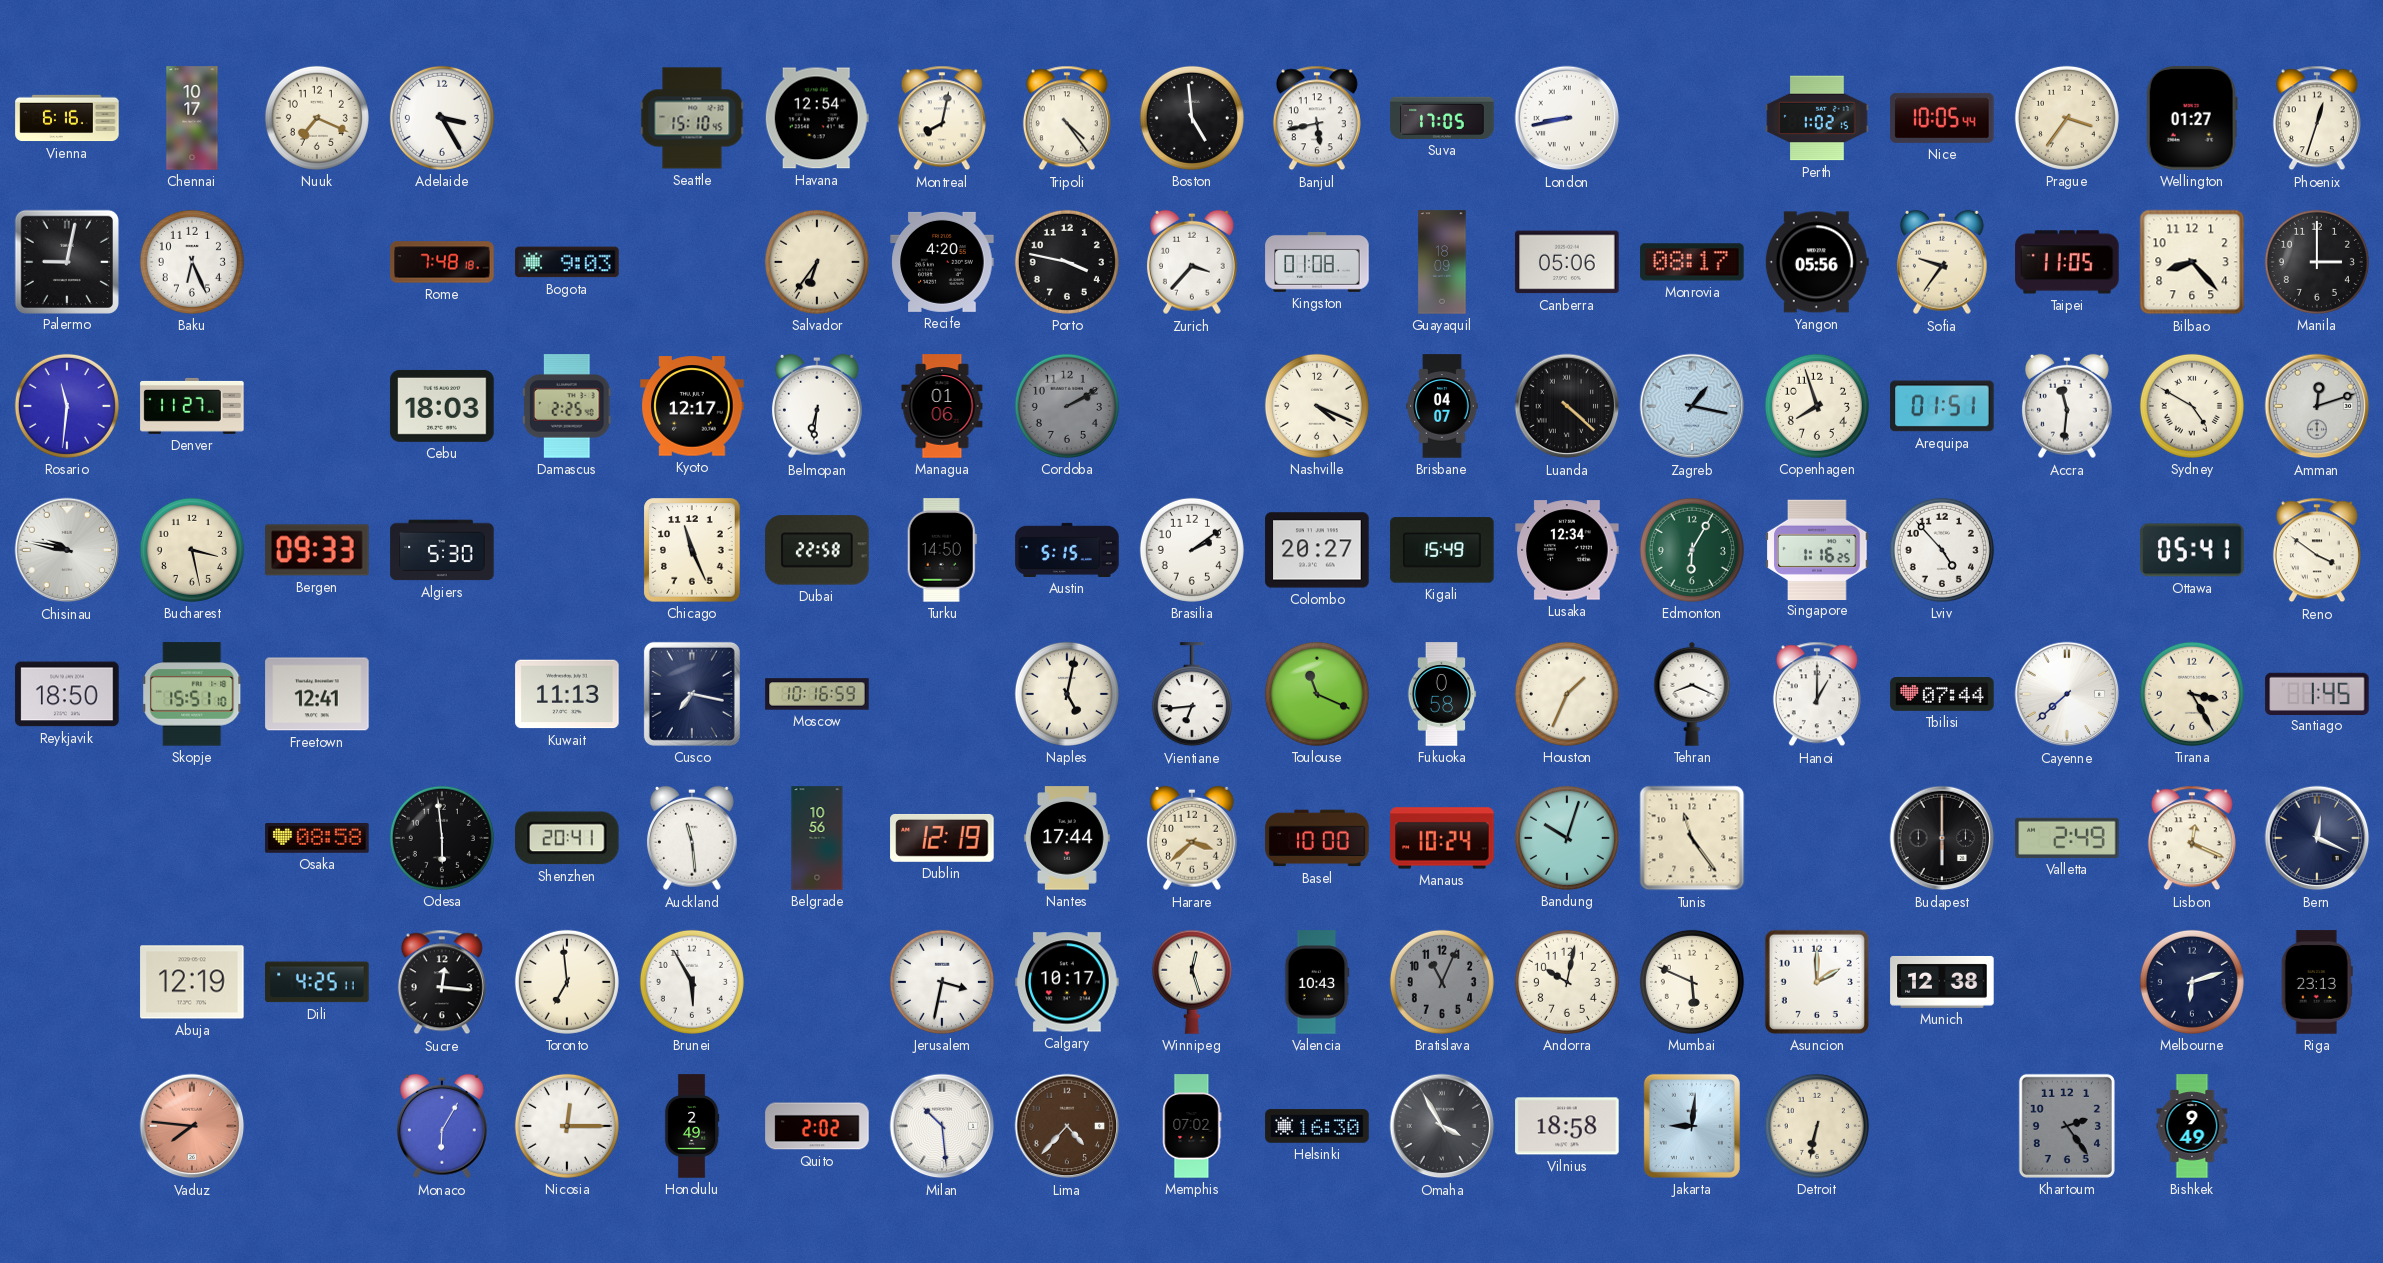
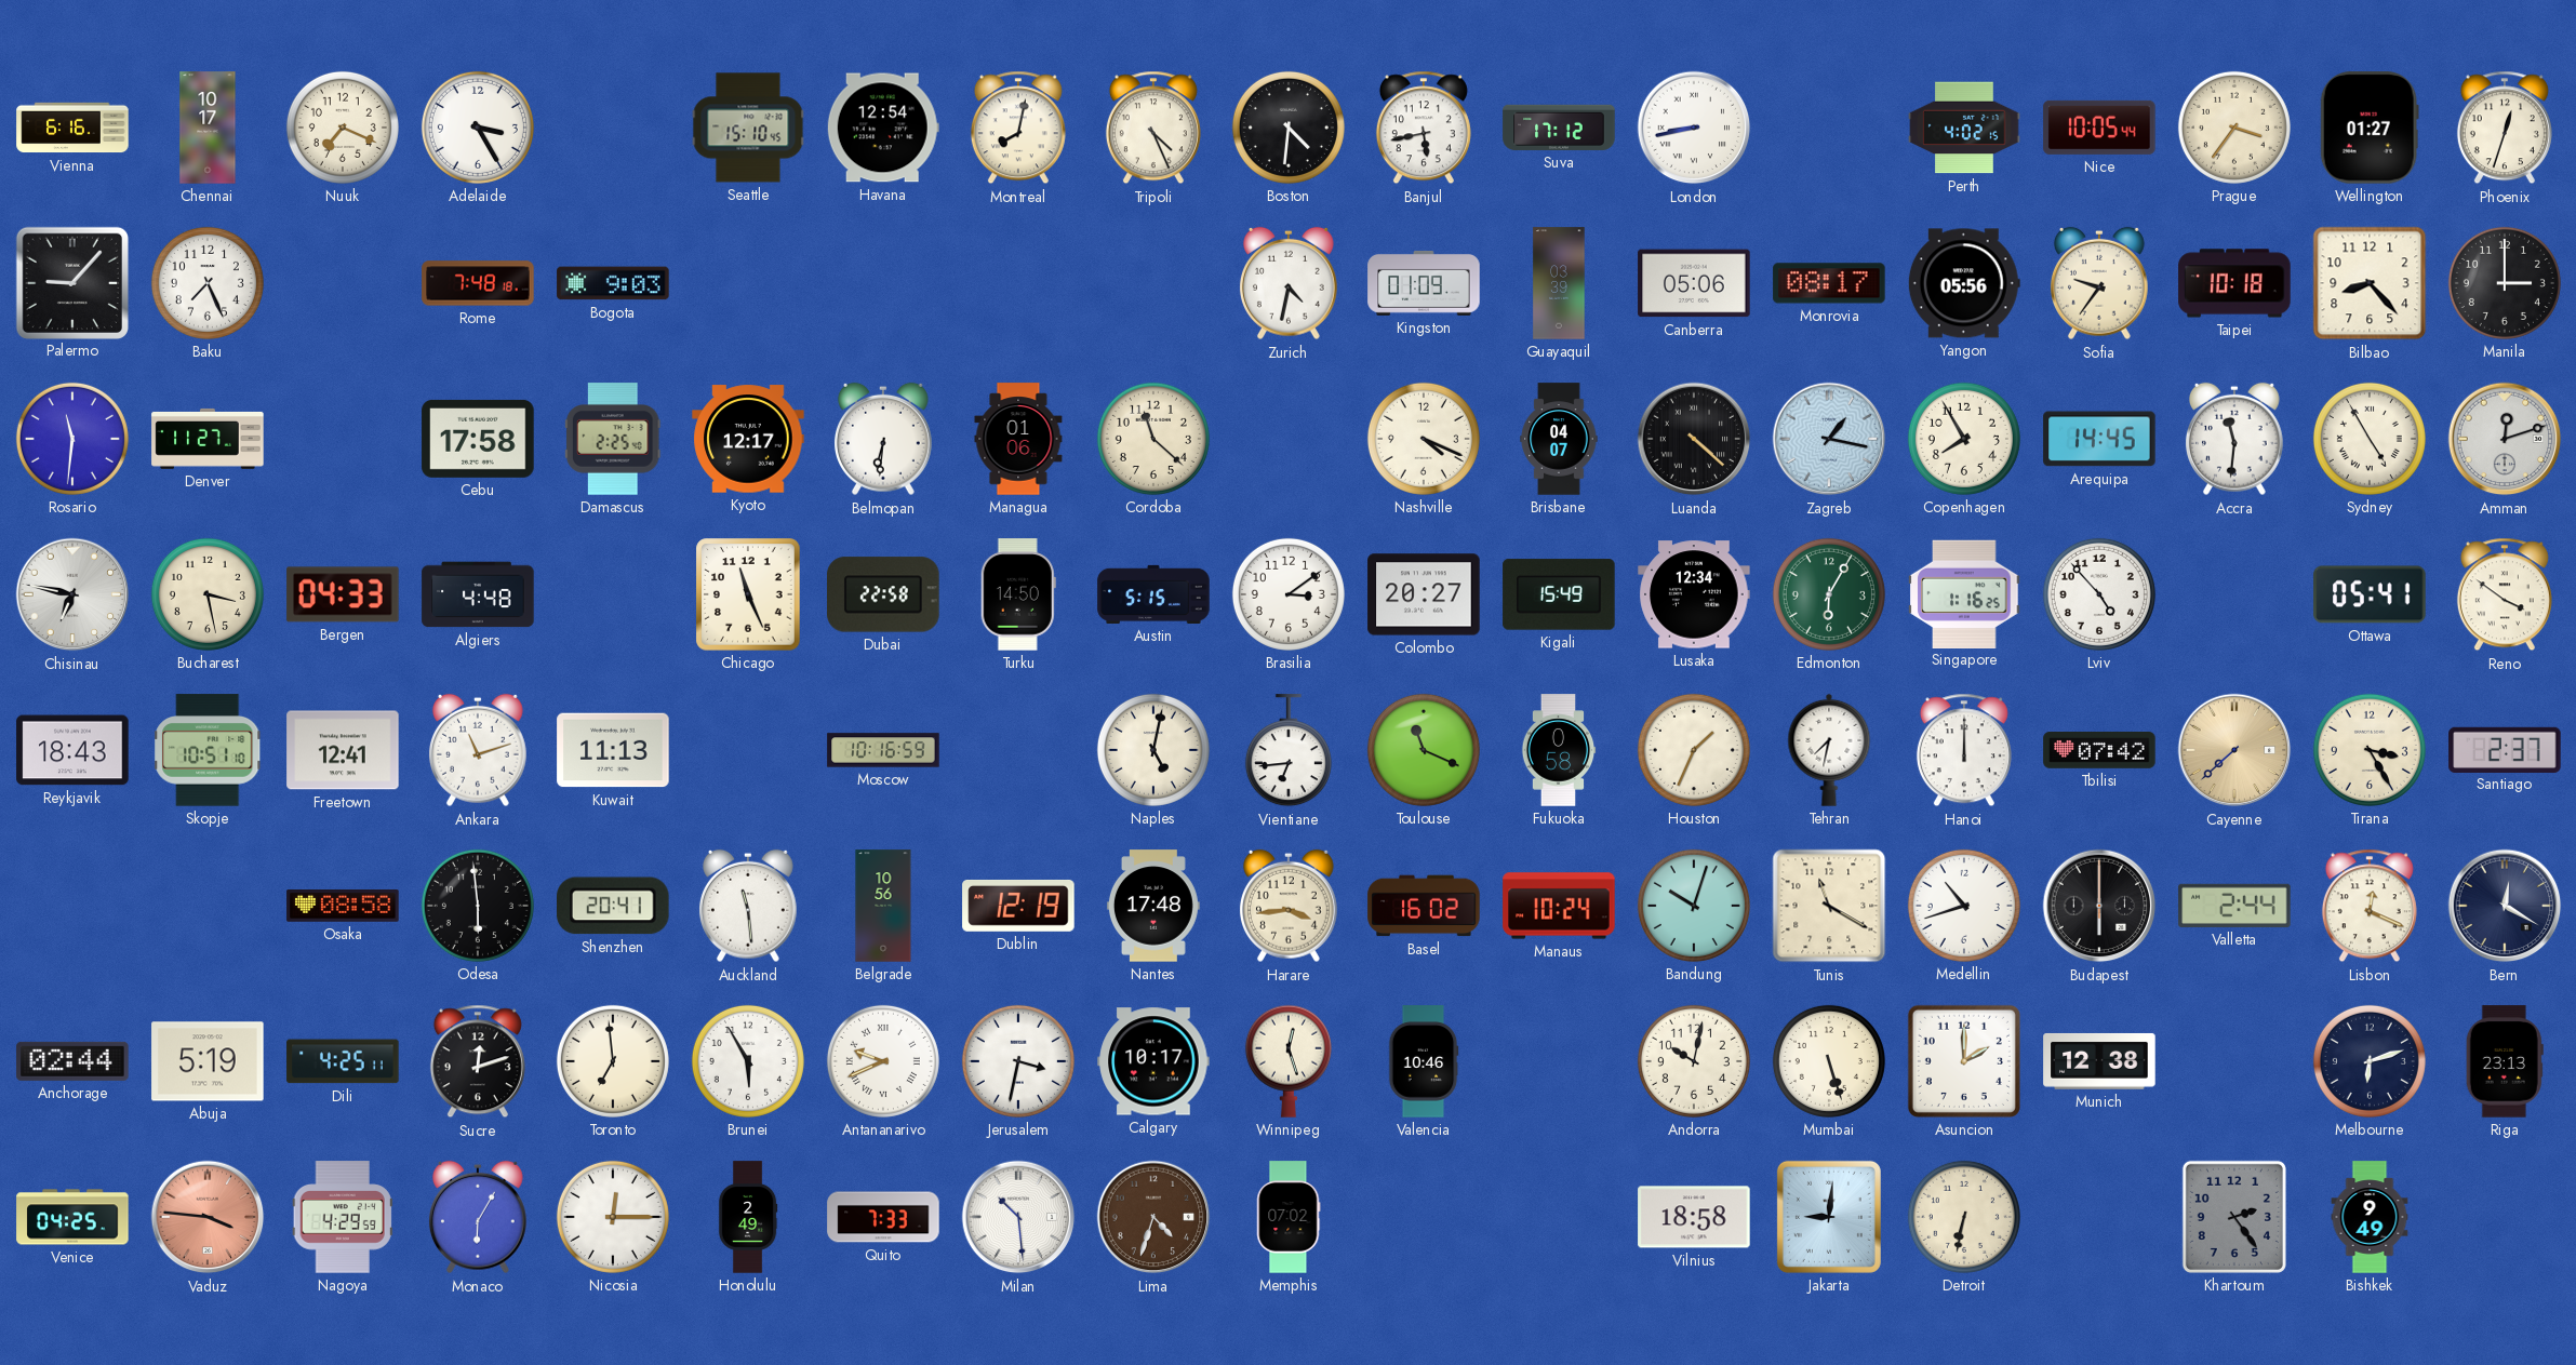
Tripoli: 4:24 -> 4:26 (1153, 128)
Boston: 4:59 -> 4:31 (1289, 128)
Suva: 17:05 -> 17:12 (1559, 128)
Perth: 1:02 -> 4:02 (1964, 128)
Palermo: 9:02 -> 9:07 (71, 282)
Baku: 6:26 -> 7:26 (208, 283)
Salvador: 6:36 -> none (817, 262)
Recife: 4:20 -> none (942, 262)
Porto: 3:47 -> none (1067, 262)
Zurich: 3:37 -> 4:32 (1289, 283)
Kingston: 01:08 -> 01:09 (1424, 283)
Guayaquil: 18:09 -> 03:39 (1559, 283)
Taipei: 11:05 -> 10:18 (2234, 283)
Cebu: 18:03 -> 17:58 (478, 439)
Cordoba: 2:10 -> 11:22 (1153, 439)
Cordoba dial: grey -> cream (1153, 439)
Copenhagen: 7:57 -> 7:55 (1964, 439)
Arequipa: 01:51 -> 14:45 (2099, 439)
Sydney: 4:50 -> 4:55 (2370, 439)
Chisinau: 9:47 -> 6:47 (72, 594)
Bergen: 09:33 -> 04:33 (343, 594)
Algiers: 5:30 -> 4:48 (478, 594)
Brasilia: 2:09 -> 3:09 (1289, 594)
Reykjavik: 18:50 -> 18:43 (72, 750)
Skopje: 15:51 -> 10:51 (208, 750)
Ankara: none -> 11:12 (478, 750)
Cusco: 7:17 -> none (692, 694)
Tehran: 8:19 -> 7:32 (1829, 750)
Hanoi: 1:00 -> 12:00 (1964, 750)
Tbilisi: 07:44 -> 07:42 (2099, 751)
Cayenne dial: white -> champagne (2234, 750)
Santiago: 1:45 -> 2:37 (2505, 749)
Nantes: 17:44 -> 17:48 (1153, 906)
Harare: 3:38 -> 3:44 (1289, 906)
Basel: 10:00 -> 16:02 (1424, 906)
Tunis: 11:24 -> 11:20 (1829, 906)
Medellin: none -> 10:42 (1964, 906)
Valletta: 2:49 -> 2:44 (2234, 906)
Bern: 12:19 -> 12:20 (2505, 906)
Anchorage: none -> 02:44 (72, 1061)
Abuja: 12:19 -> 5:19 (208, 1061)
Sucre: 12:16 -> 12:12 (478, 1061)
Antananarivo: none -> 9:41 (883, 1061)
Valencia: 10:43 -> 10:46 (1424, 1061)
Bratislava: 11:04 -> none (1442, 982)
Mumbai: 5:49 -> 5:27 (1829, 1061)
Venice: none -> 04:25 (72, 1217)
Vaduz: 7:46 -> 3:46 (208, 1217)
Nagoya: none -> 4:29 (343, 1217)
Quito: 2:02 -> 7:33 (883, 1217)
Lima: 4:37 -> 4:33 (1153, 1217)
Helsinki: 16:30 -> none (1317, 1126)
Omaha: 3:55 -> none (1442, 1126)
